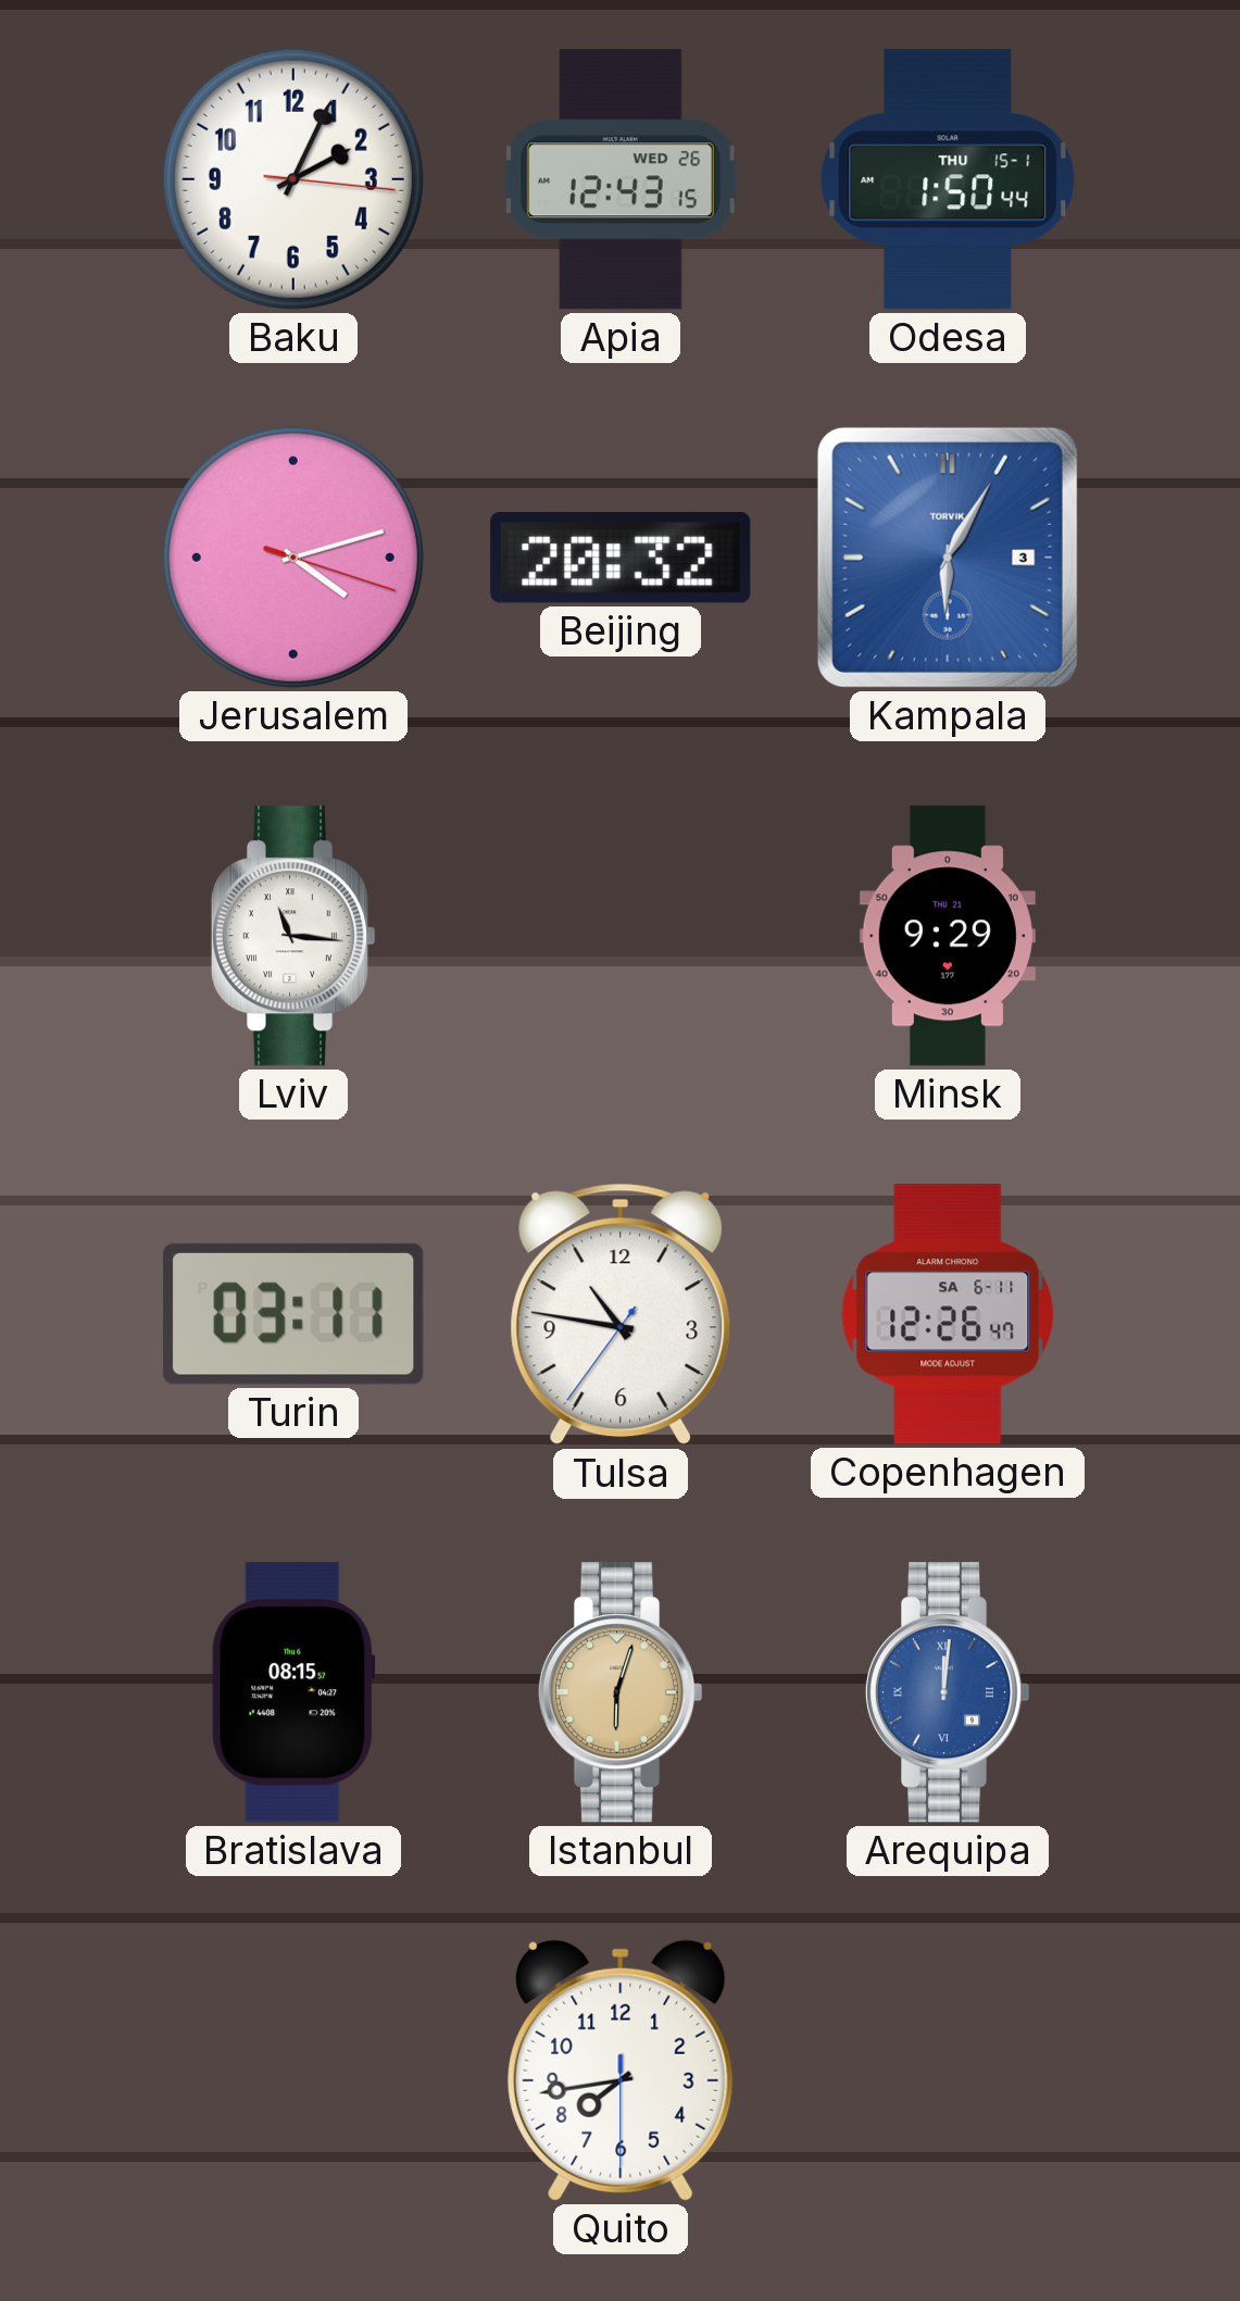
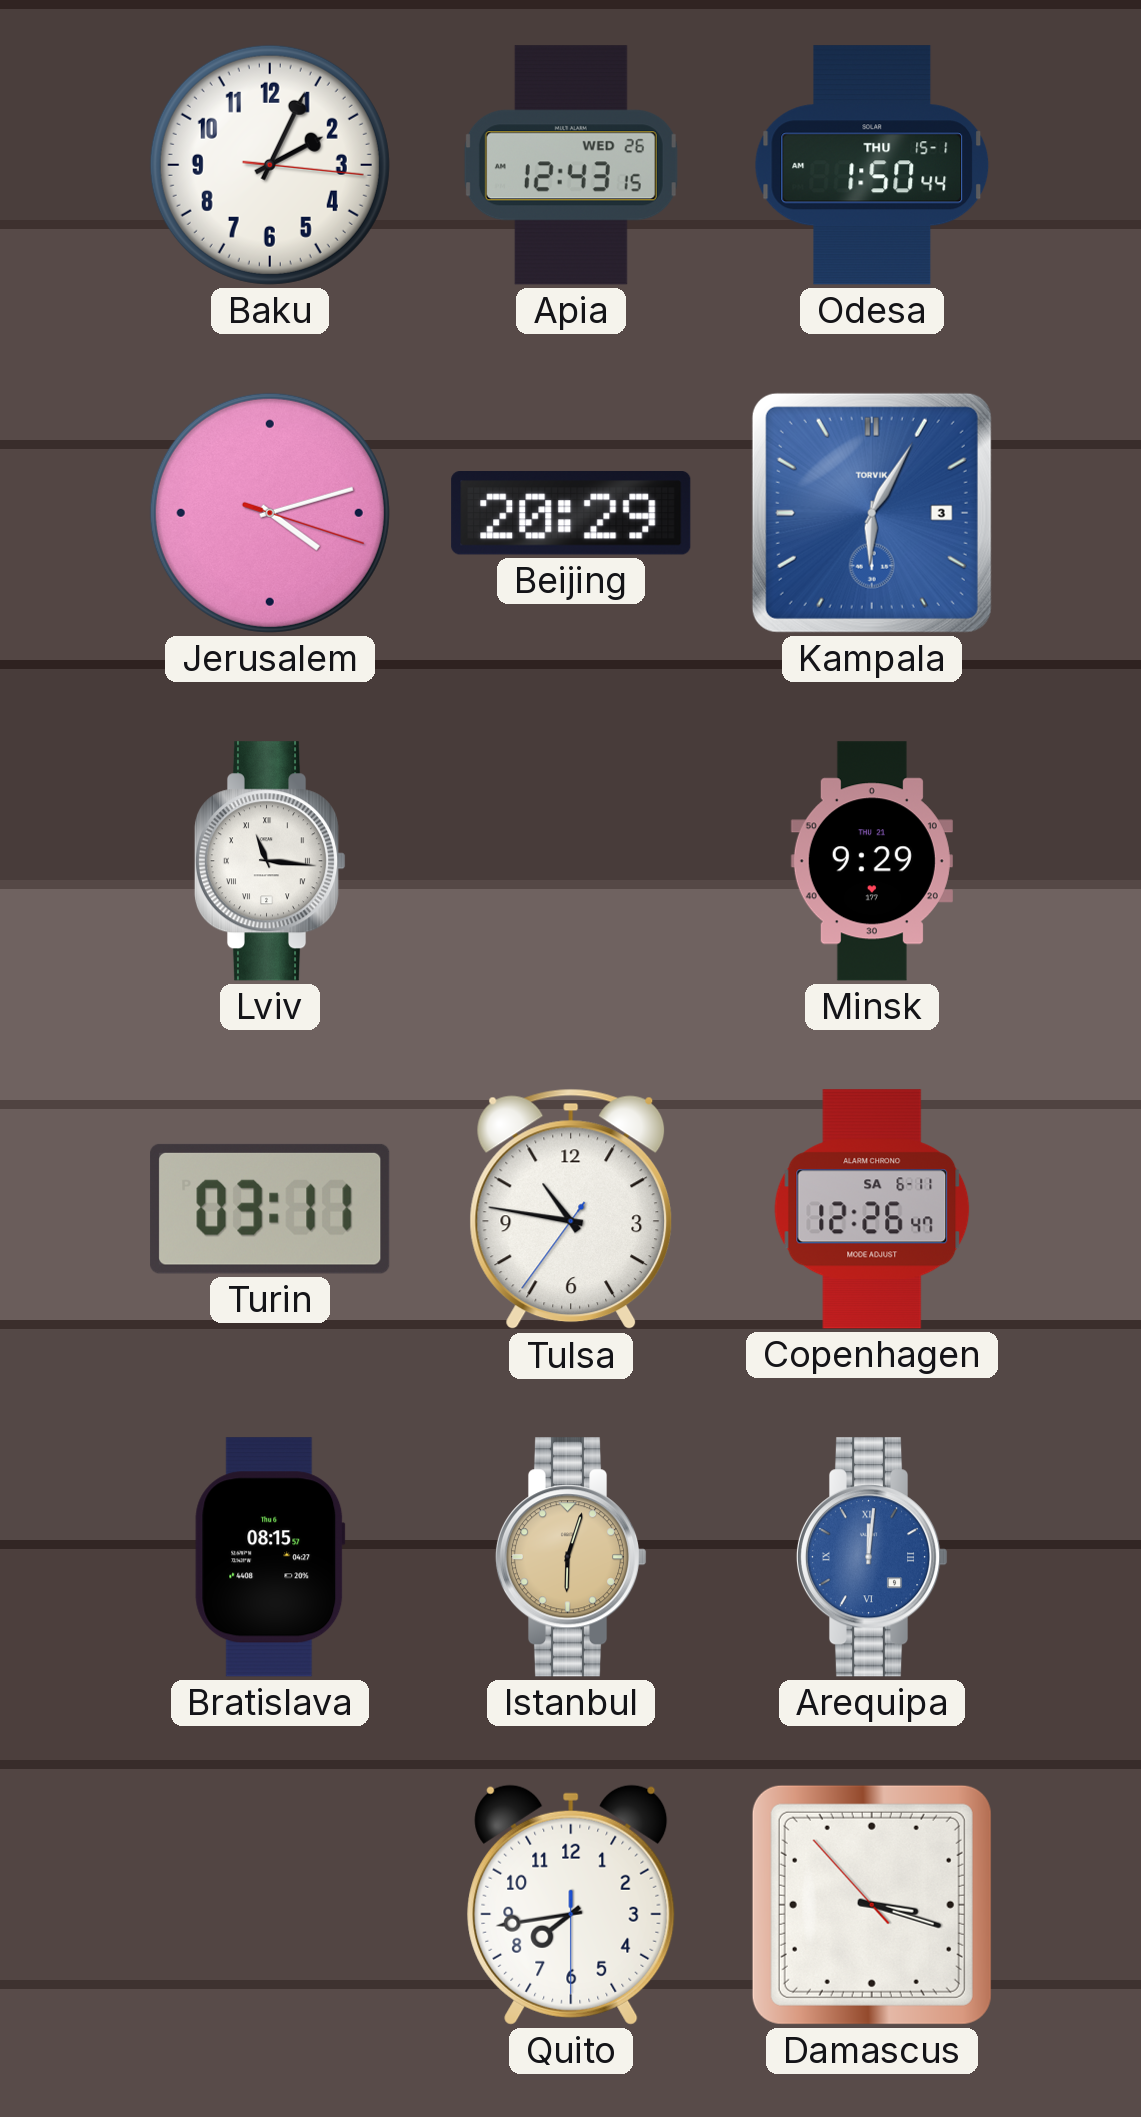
Beijing: 20:32 -> 20:29 (571, 513)
Damascus: none -> 3:17 (872, 1905)
